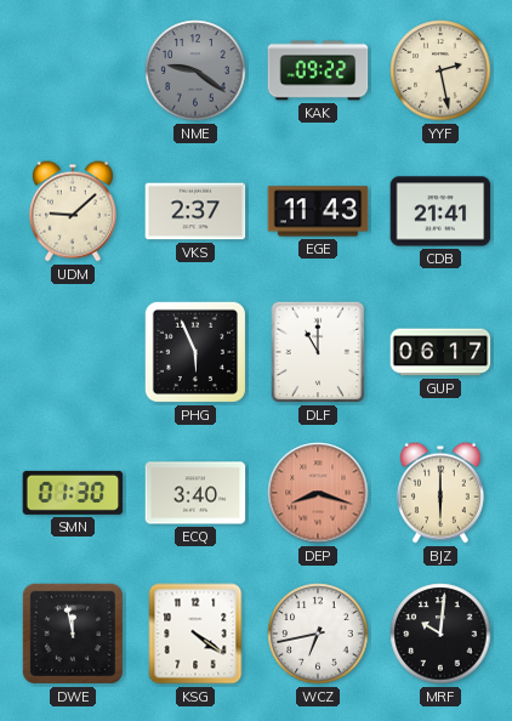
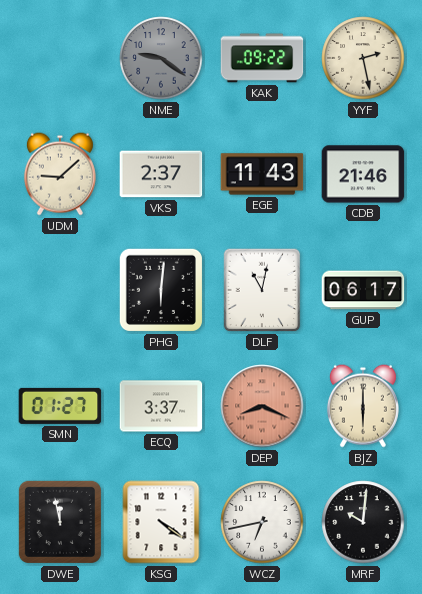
CDB: 21:41 -> 21:46 (363, 174)
PHG: 5:56 -> 6:01 (161, 290)
DLF: 11:00 -> 11:02 (262, 290)
SMN: 01:30 -> 01:27 (60, 406)
ECQ: 3:40 -> 3:37 (161, 406)
DEP: 8:18 -> 8:19 (262, 406)
